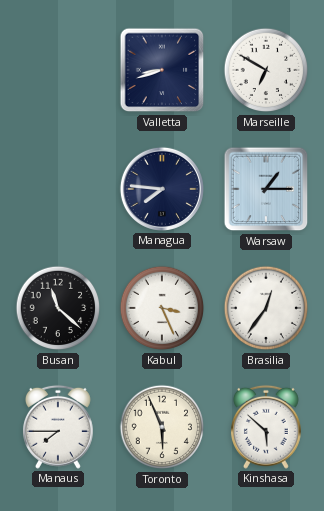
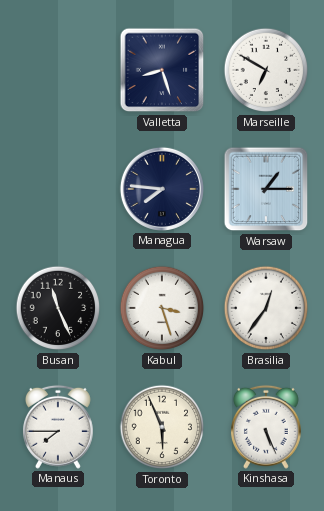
Valletta: 8:42 -> 8:27 (162, 70)
Busan: 11:22 -> 11:26 (58, 308)
Kabul: 3:26 -> 3:27 (162, 308)
Kinshasa: 5:52 -> 5:26 (266, 427)
